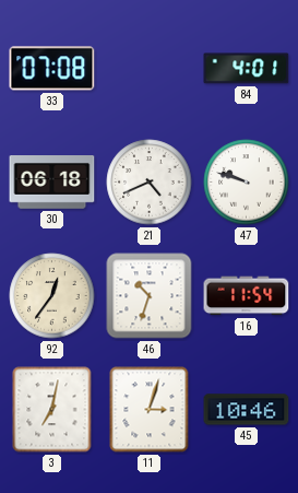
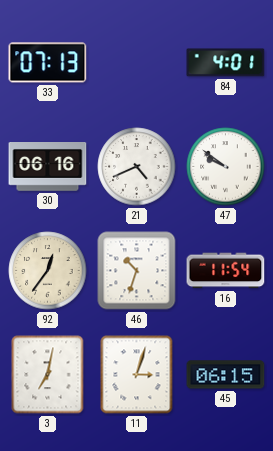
33: 07:08 -> 07:13 (48, 63)
30: 06:18 -> 06:16 (48, 167)
47: 9:48 -> 9:51 (226, 167)
45: 10:46 -> 06:15 (226, 375)
